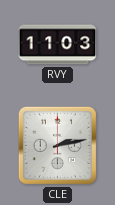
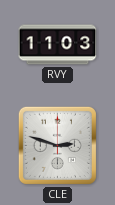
CLE: 2:13 -> 2:48 (57, 145)
